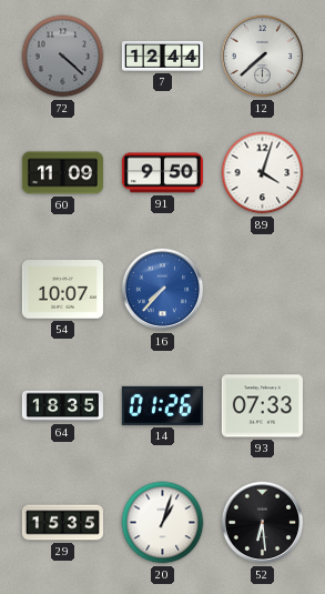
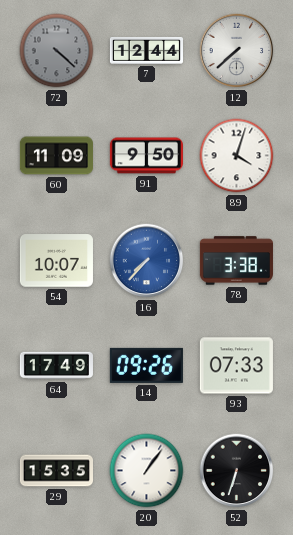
78: none -> 3:38 (236, 261)
64: 18:35 -> 17:49 (56, 366)
14: 01:26 -> 09:26 (146, 365)
20: 1:03 -> 1:06 (147, 471)
52: 6:29 -> 6:33 (237, 471)
